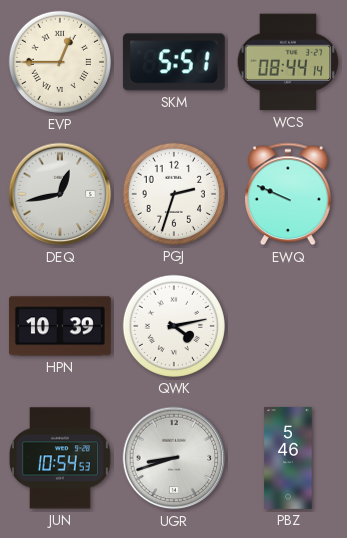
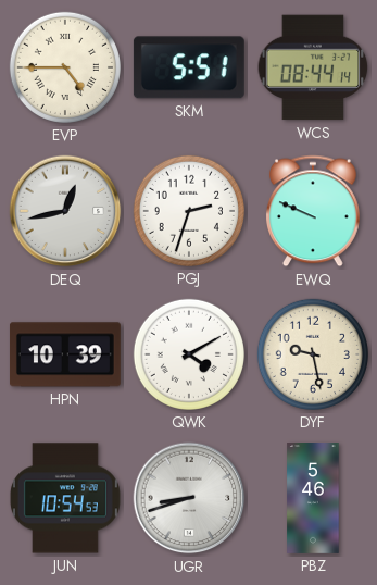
EVP: 12:45 -> 4:45 (65, 67)
QWK: 4:13 -> 4:10 (189, 354)
DYF: none -> 9:28 (313, 354)
